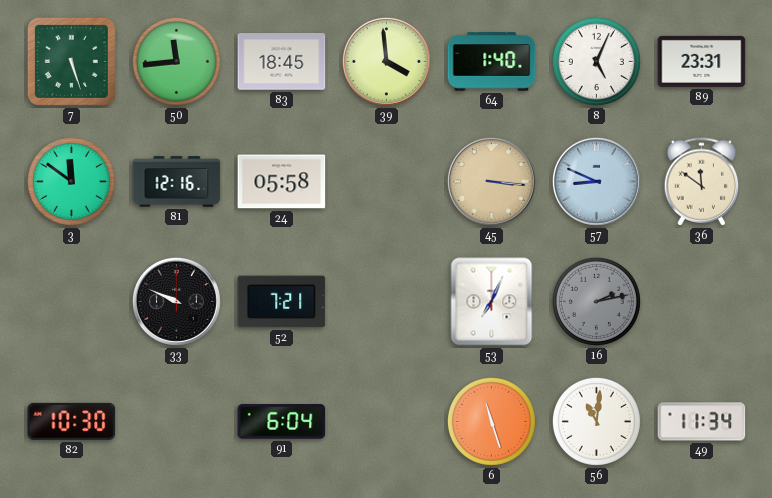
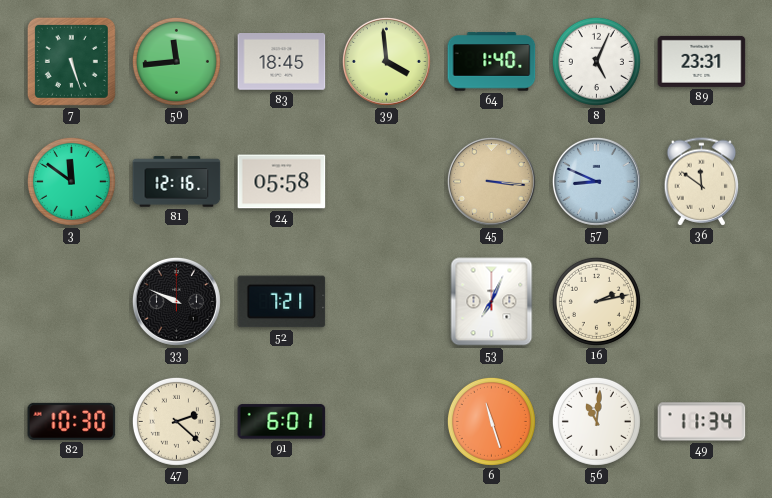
16 dial: grey -> cream (596, 301)
47: none -> 2:22 (176, 421)
91: 6:04 -> 6:01 (282, 422)
